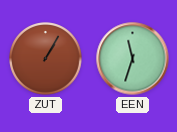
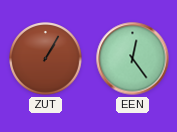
EEN: 11:33 -> 12:24 (133, 59)
